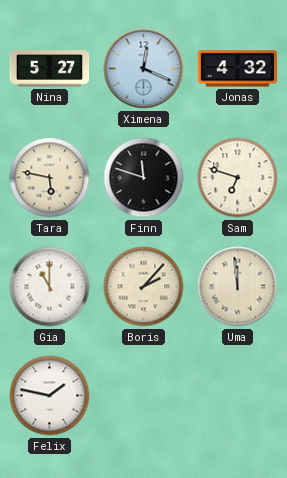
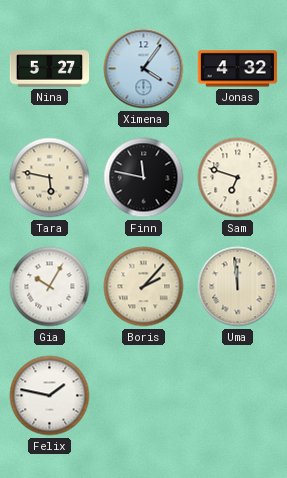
Ximena: 12:19 -> 4:06 (144, 69)
Finn: 11:48 -> 11:47 (144, 178)
Gia: 11:00 -> 10:05 (50, 287)
